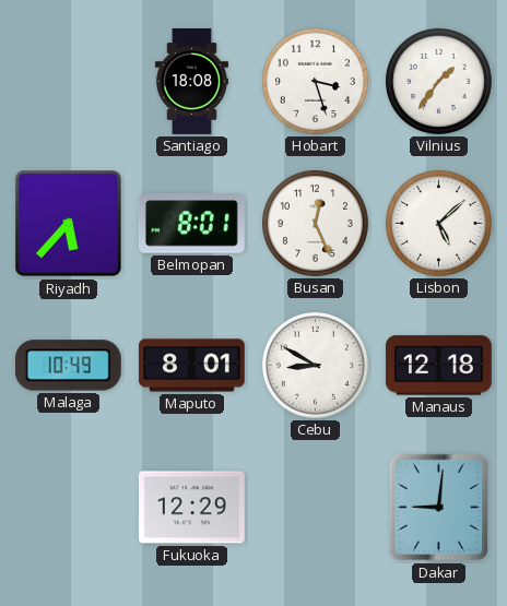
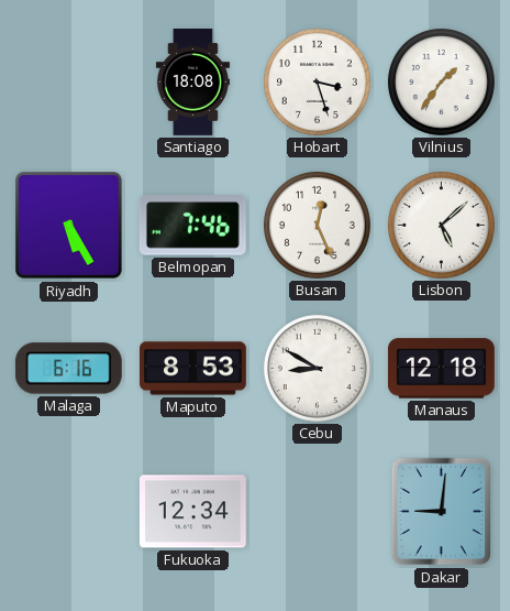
Riyadh: 5:37 -> 5:25 (69, 226)
Belmopan: 8:01 -> 7:46 (192, 226)
Malaga: 10:49 -> 6:16 (68, 369)
Maputo: 8:01 -> 8:53 (193, 369)
Fukuoka: 12:29 -> 12:34 (192, 512)
